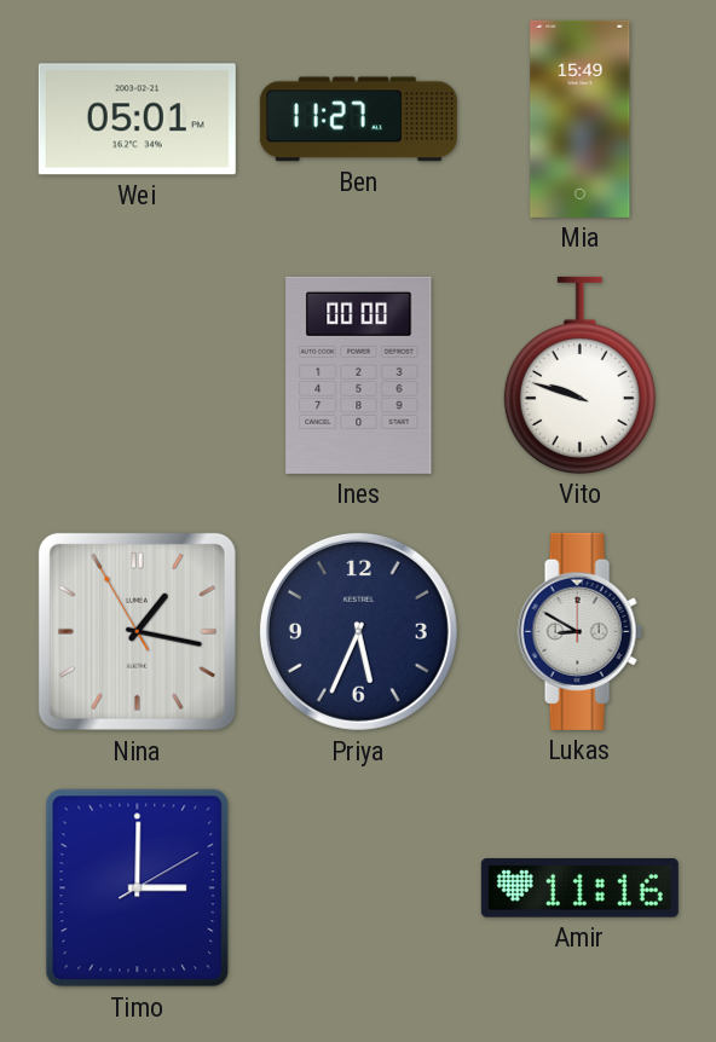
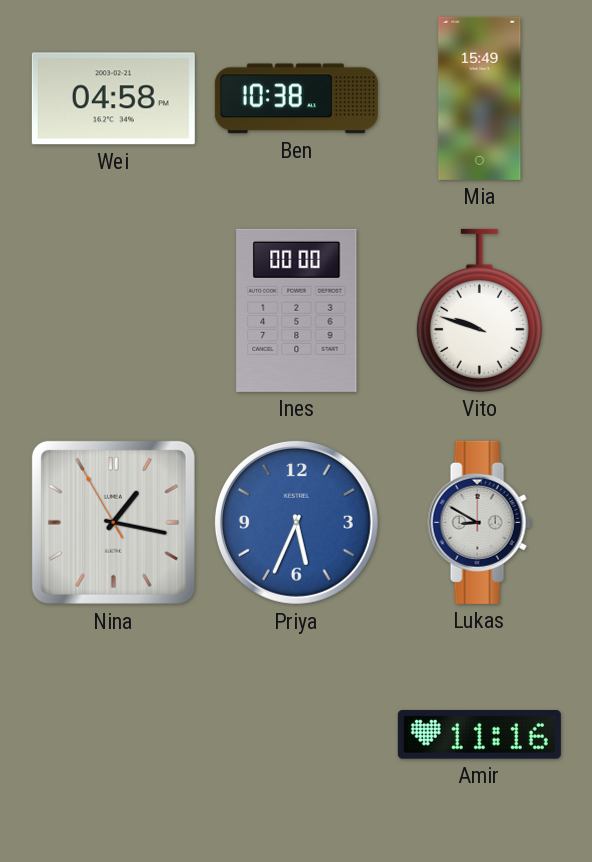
Wei: 05:01 -> 04:58 (113, 99)
Ben: 11:27 -> 10:38 (296, 99)
Priya dial: navy -> blue (296, 522)
Timo: 3:00 -> none (138, 888)
